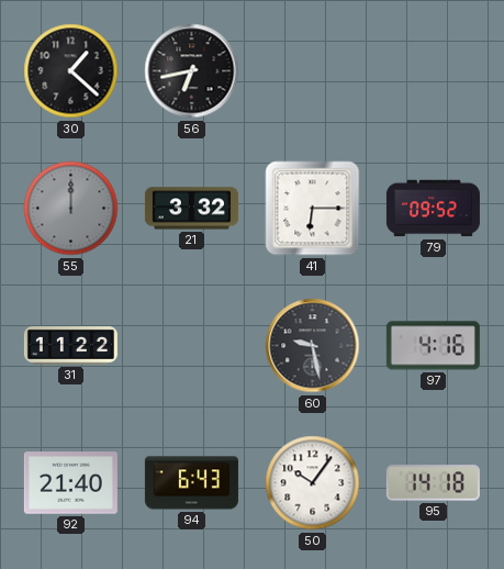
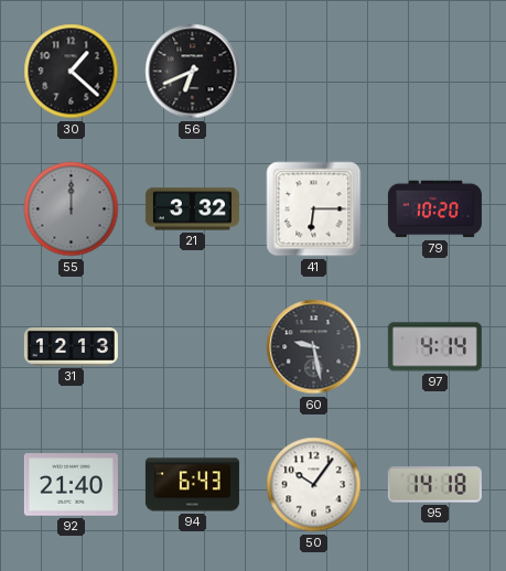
56: 6:43 -> 6:41 (193, 72)
79: 09:52 -> 10:20 (434, 209)
31: 11:22 -> 12:13 (71, 347)
97: 4:16 -> 4:14 (434, 347)
